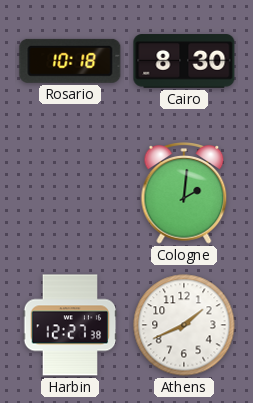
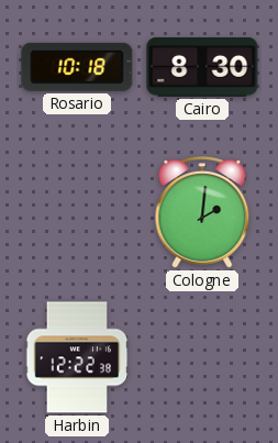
Harbin: 12:27 -> 12:22 (77, 357)
Athens: 1:41 -> none (184, 325)
